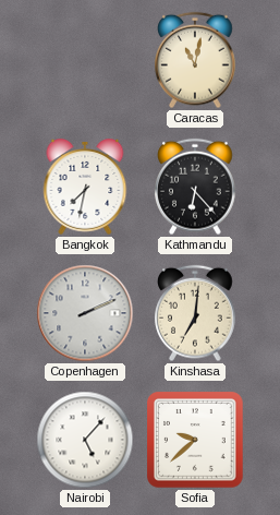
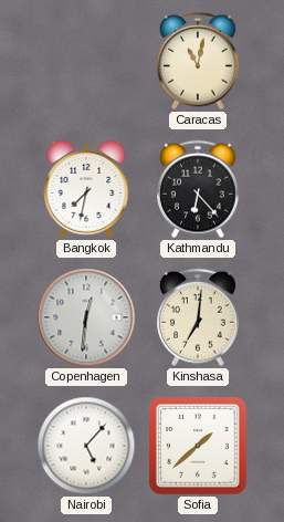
Copenhagen: 2:11 -> 12:31 (86, 317)
Sofia: 9:38 -> 1:38 (199, 447)
